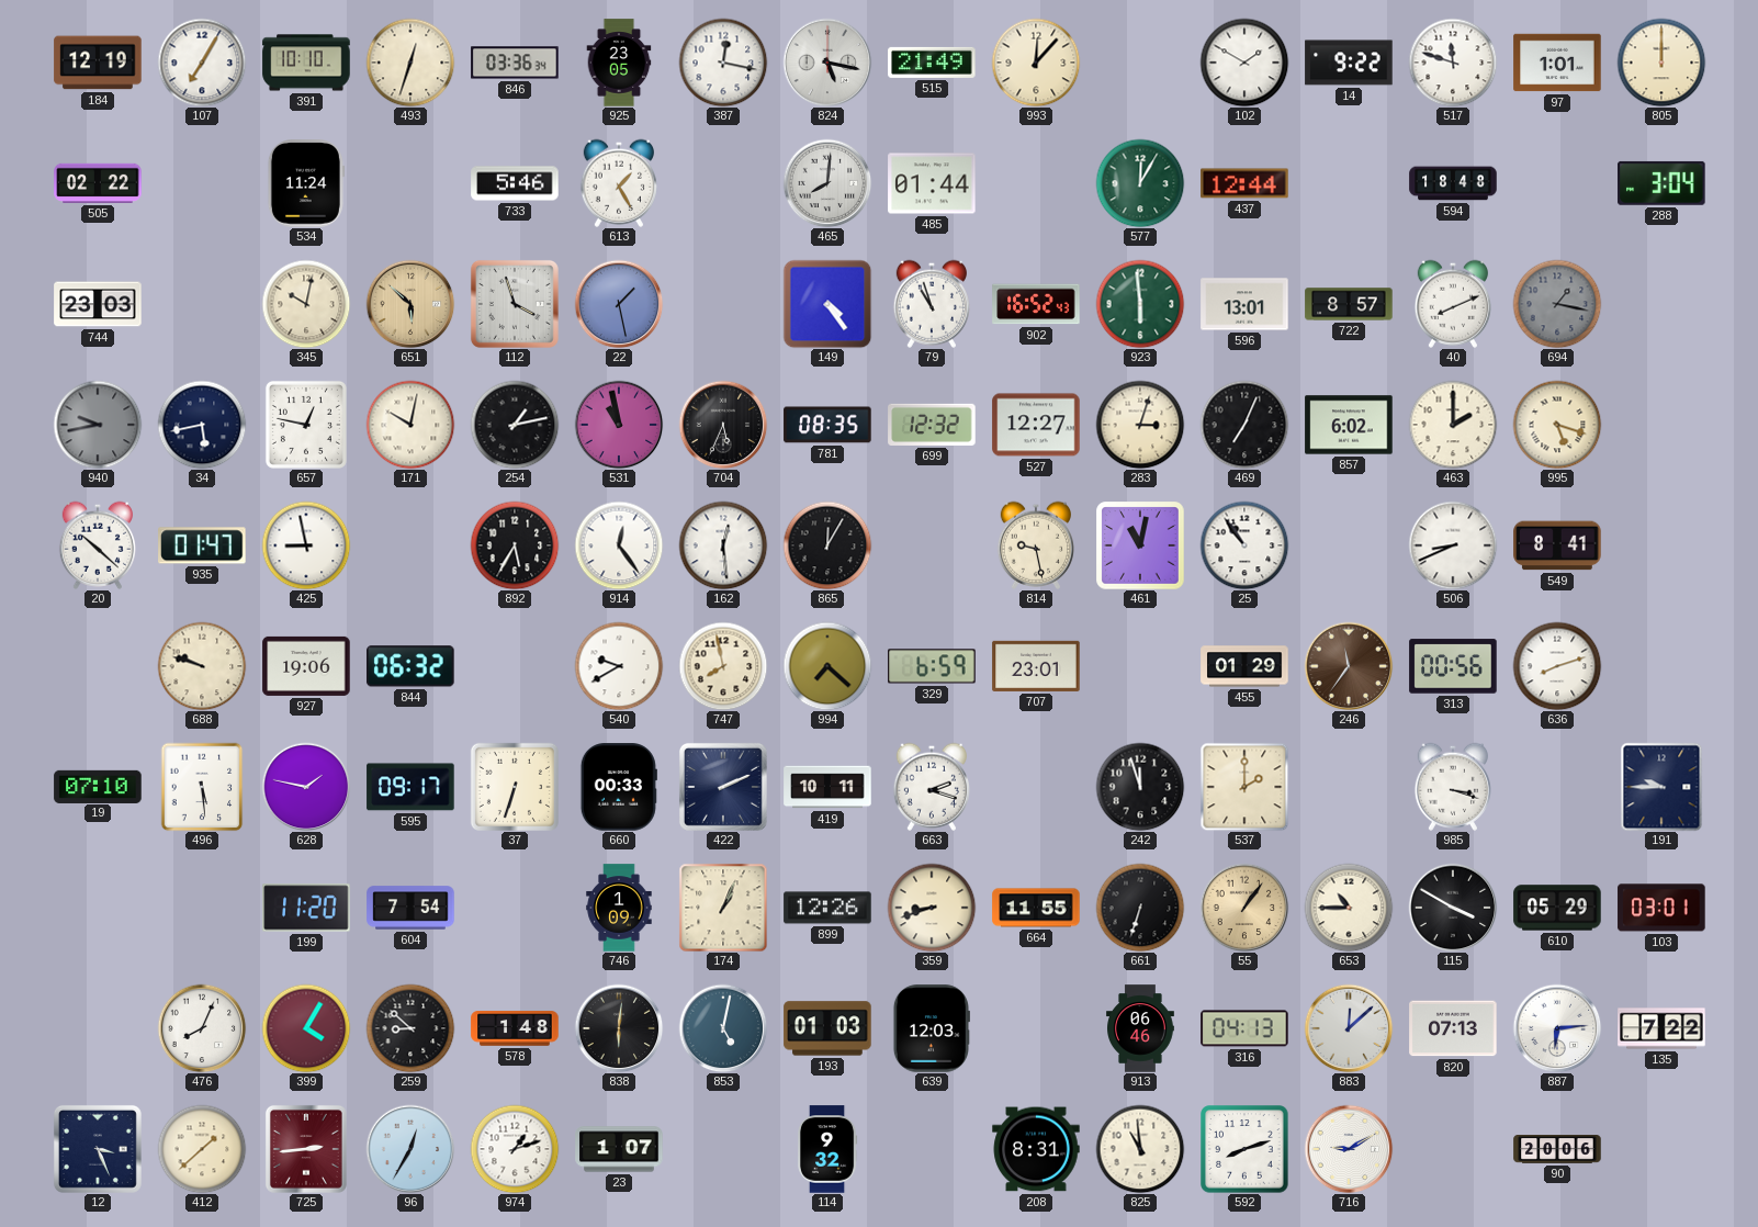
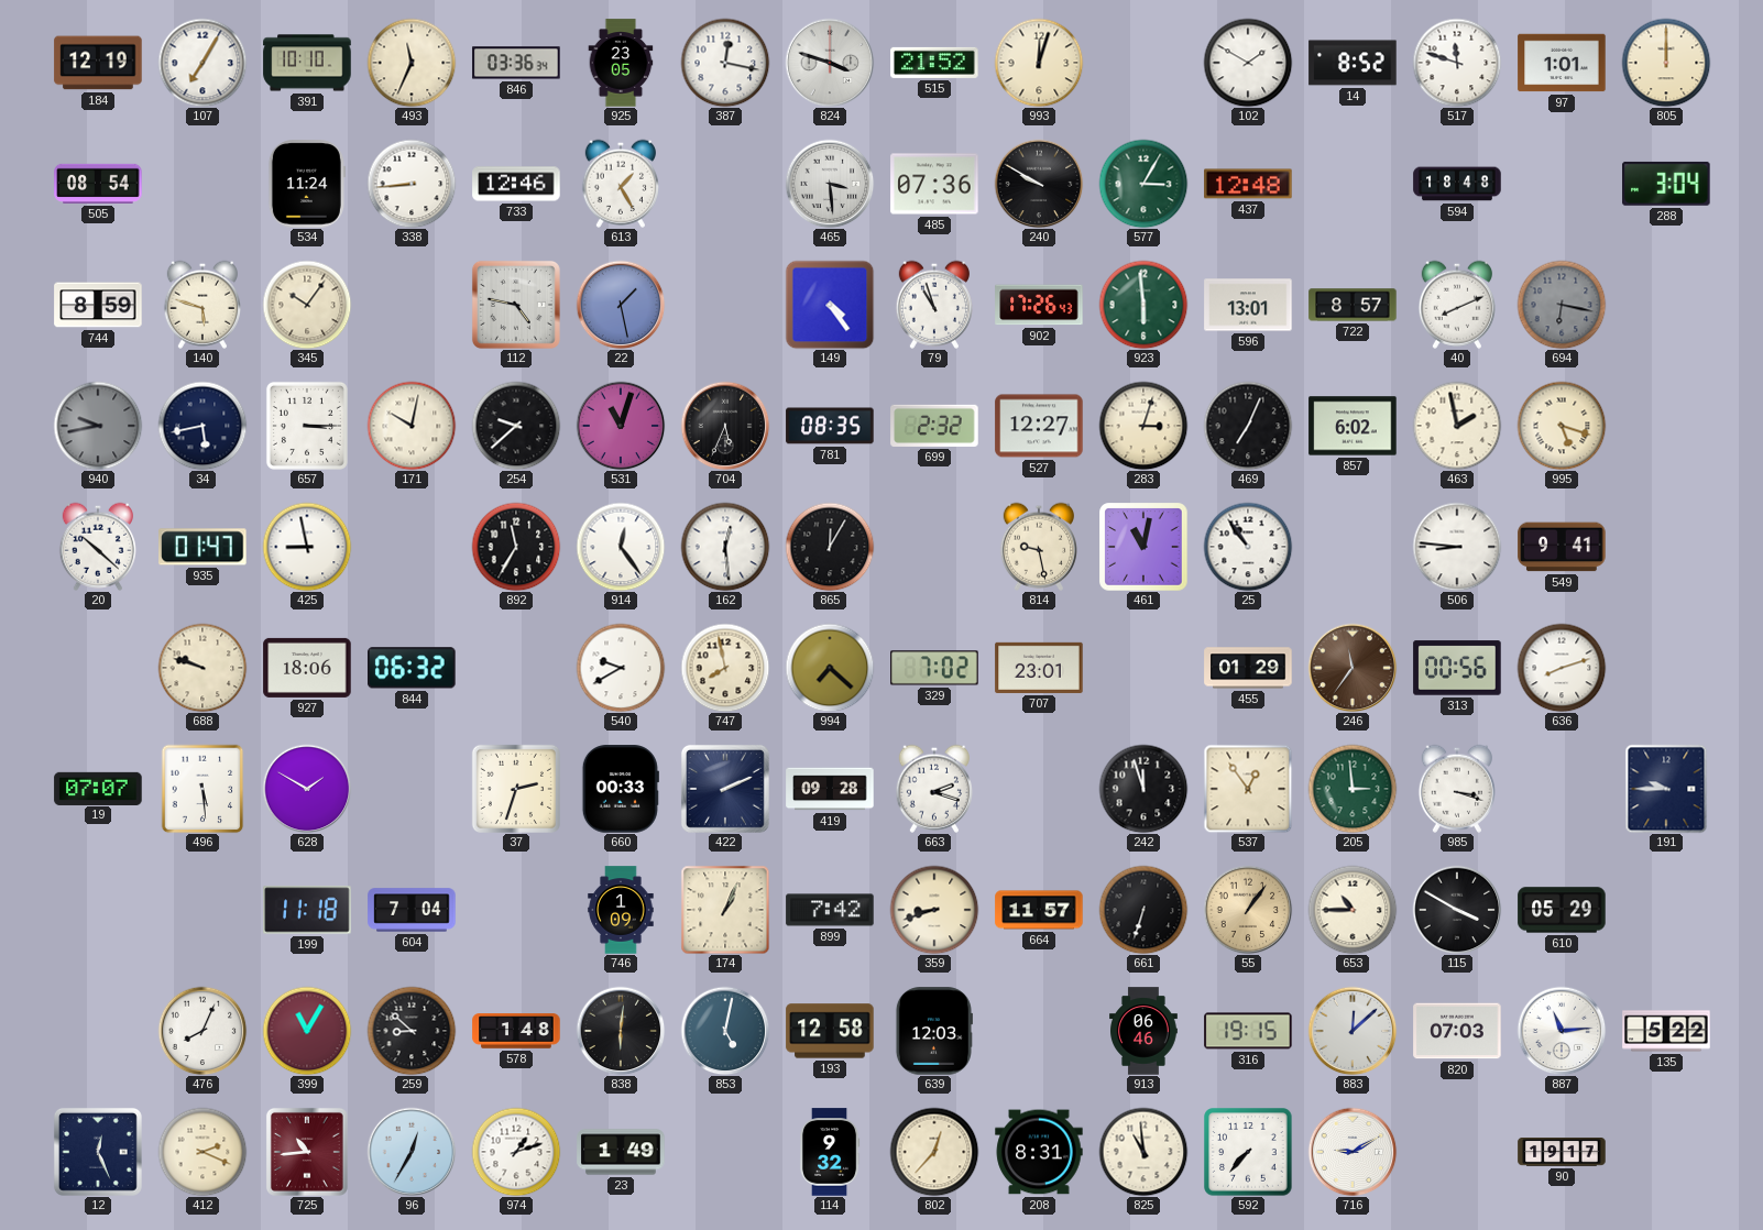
493: 12:33 -> 11:34 (412, 63)
824: 5:17 -> 3:48 (830, 63)
515: 21:49 -> 21:52 (934, 63)
993: 12:07 -> 12:03 (1039, 63)
14: 9:22 -> 8:52 (1353, 63)
505: 02:22 -> 08:54 (98, 184)
338: none -> 8:44 (412, 184)
733: 5:46 -> 12:46 (516, 184)
465: 8:01 -> 3:29 (830, 184)
485: 01:44 -> 07:36 (934, 184)
240: none -> 9:50 (1039, 184)
577: 12:05 -> 3:05 (1143, 184)
437: 12:44 -> 12:48 (1248, 184)
744: 23:03 -> 8:59 (98, 305)
140: none -> 5:48 (201, 305)
345: 10:02 -> 10:06 (307, 305)
651: 5:52 -> none (410, 304)
112: 3:57 -> 4:47 (516, 305)
902: 16:52 -> 17:26 (1039, 305)
694: 1:17 -> 6:17 (1562, 305)
657: 12:47 -> 3:15 (307, 426)
254: 1:13 -> 9:38 (516, 426)
531: 10:58 -> 11:03 (621, 426)
699: 12:32 -> 2:32 (934, 426)
463: 2:00 -> 1:58 (1457, 426)
892: 5:35 -> 11:35 (516, 547)
506: 8:41 -> 8:46 (1457, 547)
549: 8:41 -> 9:41 (1562, 547)
927: 19:06 -> 18:06 (307, 668)
329: 6:59 -> 7:02 (934, 668)
19: 07:10 -> 07:07 (98, 788)
628: 1:47 -> 1:50 (307, 789)
595: 09:17 -> none (410, 787)
37: 6:33 -> 2:33 (516, 789)
419: 10:11 -> 09:28 (830, 789)
537: 2:00 -> 12:54 (1248, 789)
205: none -> 2:59 (1353, 789)
199: 11:20 -> 11:18 (307, 910)
604: 7:54 -> 7:04 (412, 910)
899: 12:26 -> 7:42 (830, 910)
664: 11:55 -> 11:57 (1039, 910)
103: 03:01 -> none (1661, 908)
399: 4:05 -> 11:05 (307, 1031)
193: 01:03 -> 12:58 (830, 1031)
316: 04:13 -> 19:15 (1248, 1031)
820: 07:13 -> 07:03 (1457, 1031)
887: 6:14 -> 11:14 (1562, 1031)
135: 7:22 -> 5:22 (1666, 1031)
12: 3:26 -> 12:26 (98, 1152)
412: 1:38 -> 2:19 (202, 1152)
725: 2:44 -> 10:44 (307, 1152)
23: 1:07 -> 1:49 (621, 1152)
802: none -> 12:37 (934, 1152)
592: 8:12 -> 7:37 (1248, 1152)
90: 20:06 -> 19:17 (1562, 1153)
